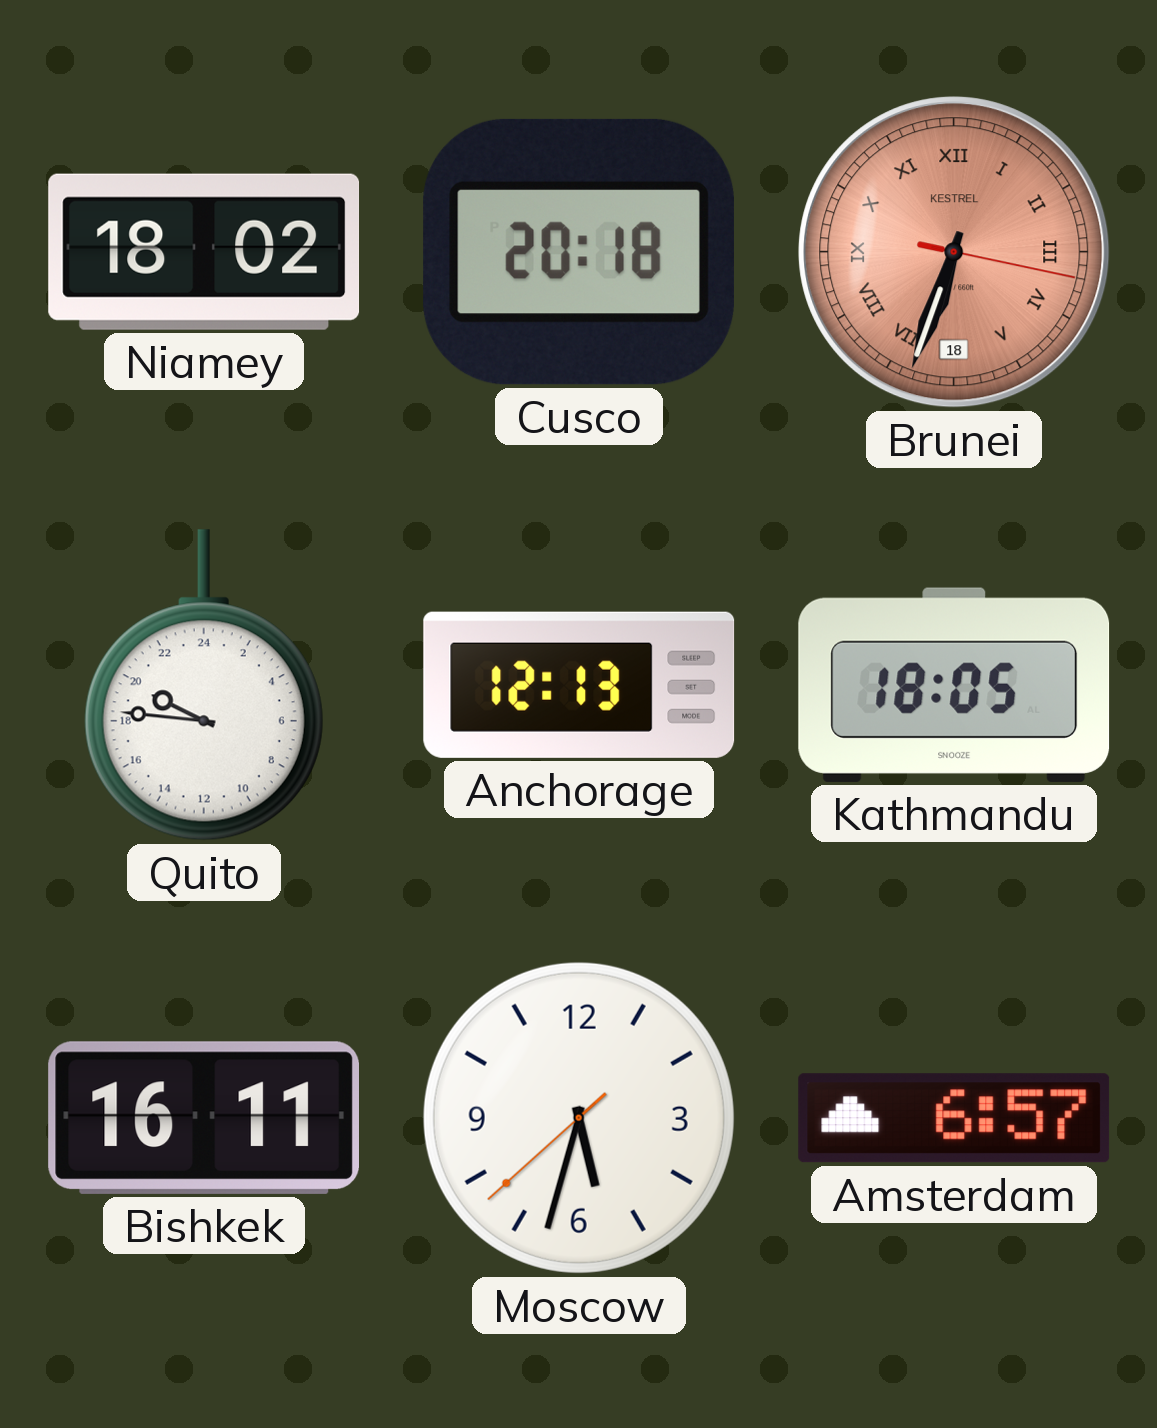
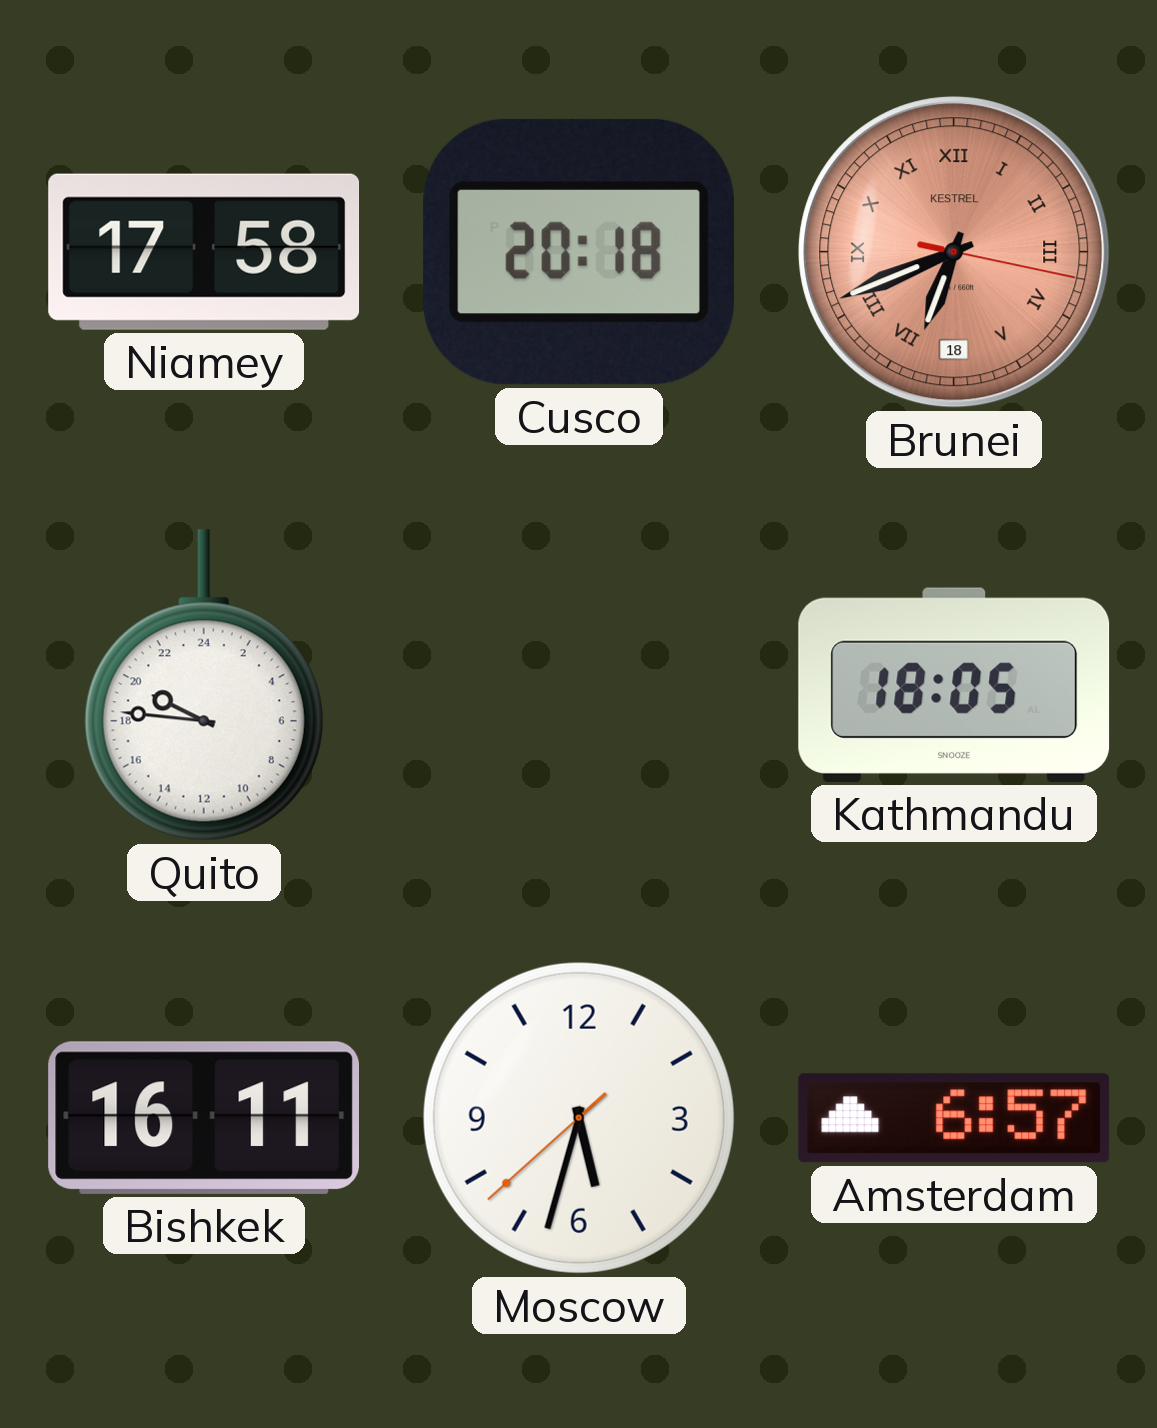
Niamey: 18:02 -> 17:58 (204, 252)
Brunei: 6:33 -> 6:41 (954, 252)
Anchorage: 12:13 -> none (579, 685)
